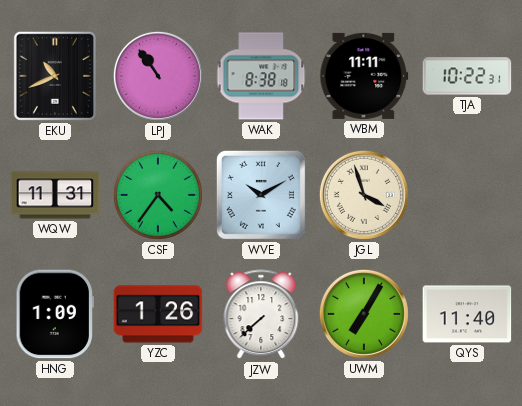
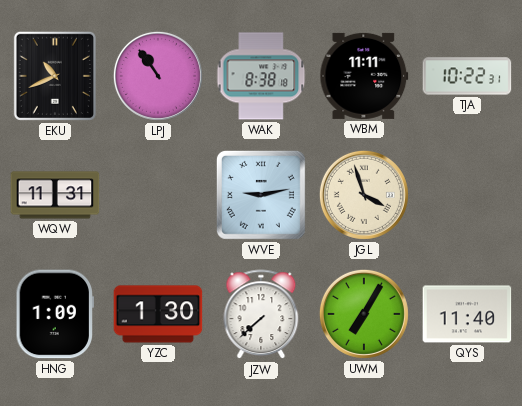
CSF: 4:36 -> none (158, 195)
WVE: 10:10 -> 9:13 (261, 195)
YZC: 1:26 -> 1:30 (158, 314)
